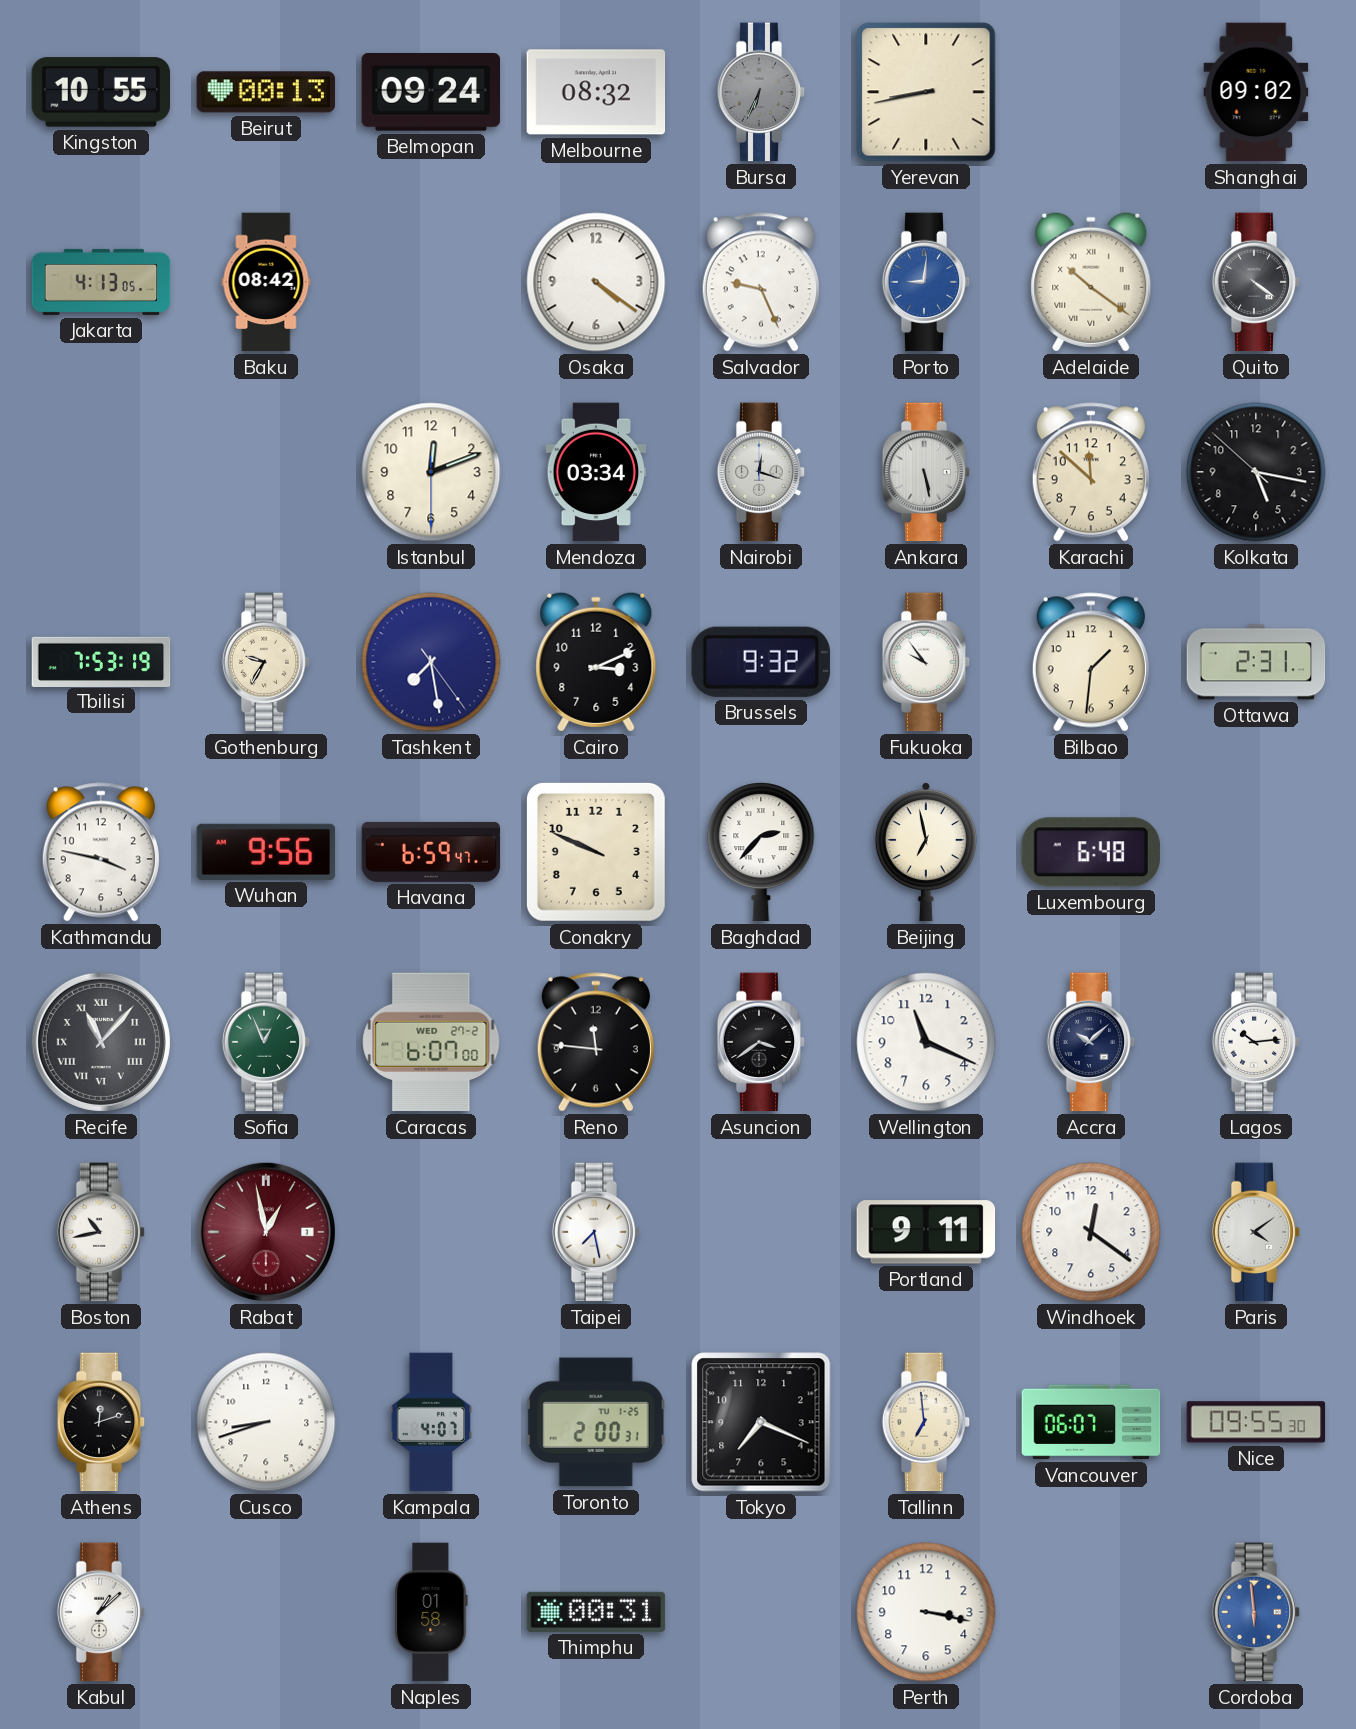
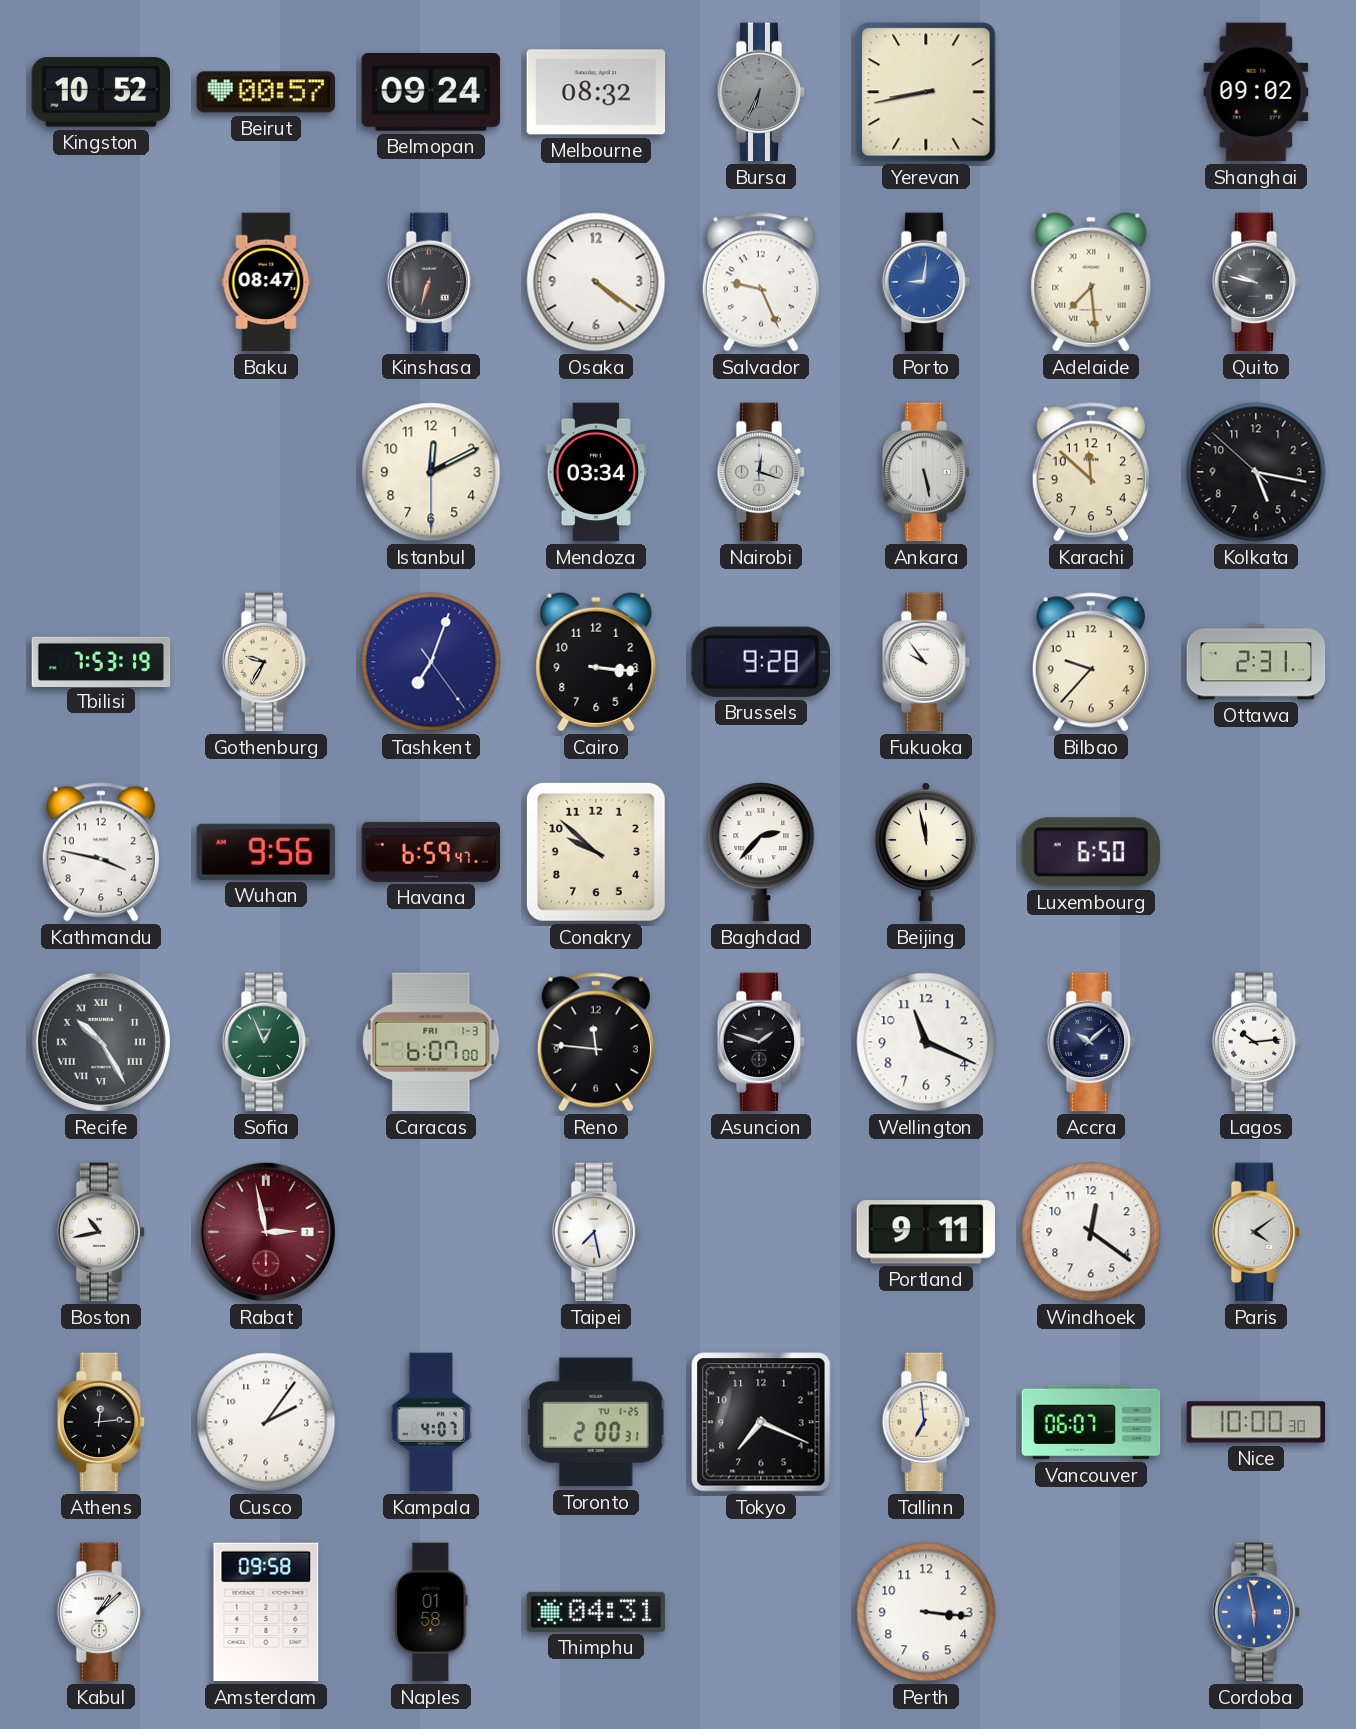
Kingston: 10:55 -> 10:52 (101, 92)
Beirut: 00:13 -> 00:57 (266, 92)
Jakarta: 4:13 -> none (101, 282)
Baku: 08:42 -> 08:47 (266, 282)
Kinshasa: none -> 6:33 (431, 282)
Adelaide: 10:21 -> 7:29 (1091, 282)
Quito: 4:21 -> 9:47 (1256, 282)
Istanbul: 12:11 -> 12:10 (431, 472)
Tashkent: 7:28 -> 7:03 (431, 662)
Cairo: 3:11 -> 3:16 (596, 662)
Brussels: 9:32 -> 9:28 (761, 662)
Bilbao: 1:31 -> 9:37 (1091, 662)
Conakry: 9:49 -> 9:52 (596, 852)
Beijing: 6:58 -> 11:58 (926, 852)
Luxembourg: 6:48 -> 6:50 (1091, 852)
Recife: 11:07 -> 10:25 (101, 1042)
Caracas date: WED 27-2 -> FRI 1-3 (431, 1042)
Asuncion: 3:39 -> 1:48 (761, 1042)
Rabat: 12:58 -> 2:58 (266, 1232)
Athens: 12:12 -> 12:14 (101, 1422)
Cusco: 8:42 -> 2:06 (266, 1422)
Nice: 09:55 -> 10:00 (1256, 1422)
Amsterdam: none -> 09:58 (266, 1612)
Thimphu: 00:31 -> 04:31 (596, 1612)
Perth: 3:17 -> 3:16 (926, 1612)
Cordoba: 5:59 -> 5:58 (1256, 1612)
